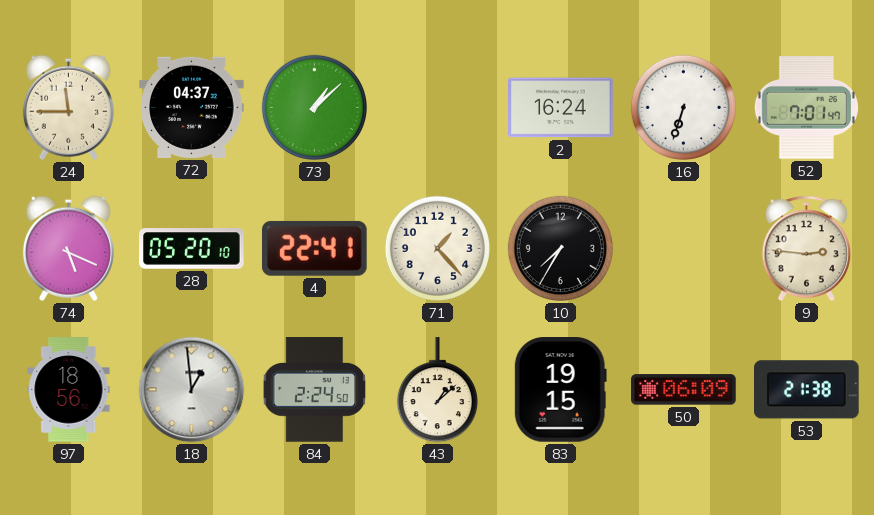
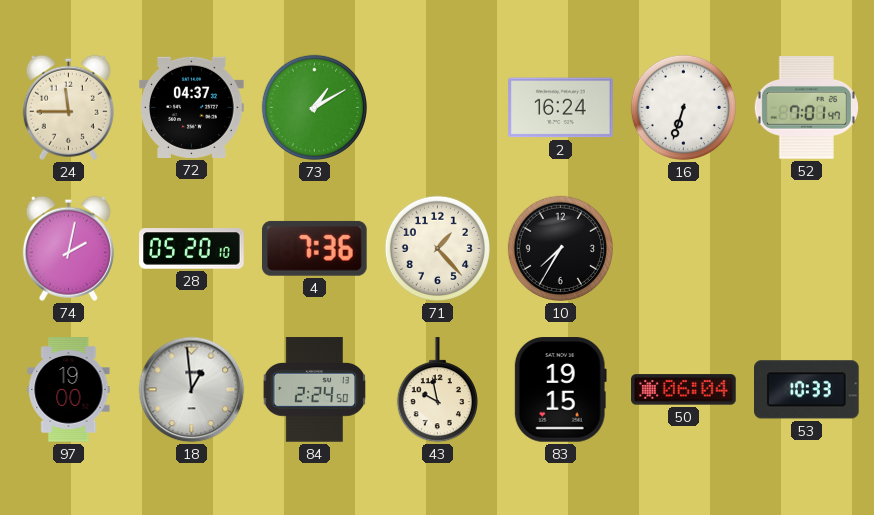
73: 1:08 -> 1:10 (314, 107)
74: 5:19 -> 2:02 (68, 248)
4: 22:41 -> 7:36 (314, 248)
9: 2:46 -> none (806, 249)
97: 18:56 -> 19:00 (69, 390)
43: 1:08 -> 9:58 (437, 390)
50: 06:09 -> 06:04 (684, 390)
53: 21:38 -> 10:33 (807, 390)
